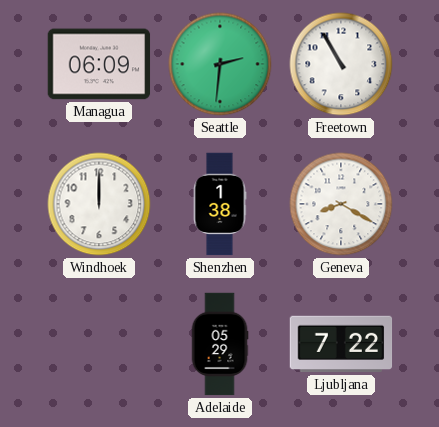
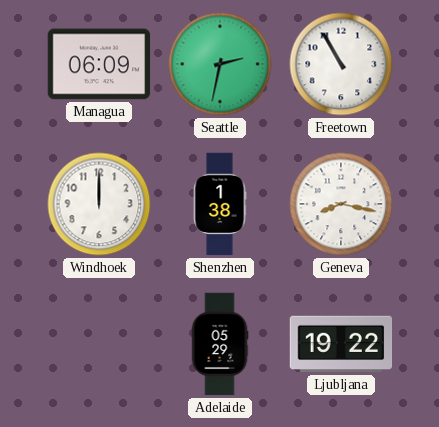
Seattle: 2:31 -> 2:32 (220, 64)
Geneva: 8:20 -> 8:17 (341, 204)
Ljubljana: 7:22 -> 19:22 (341, 344)
